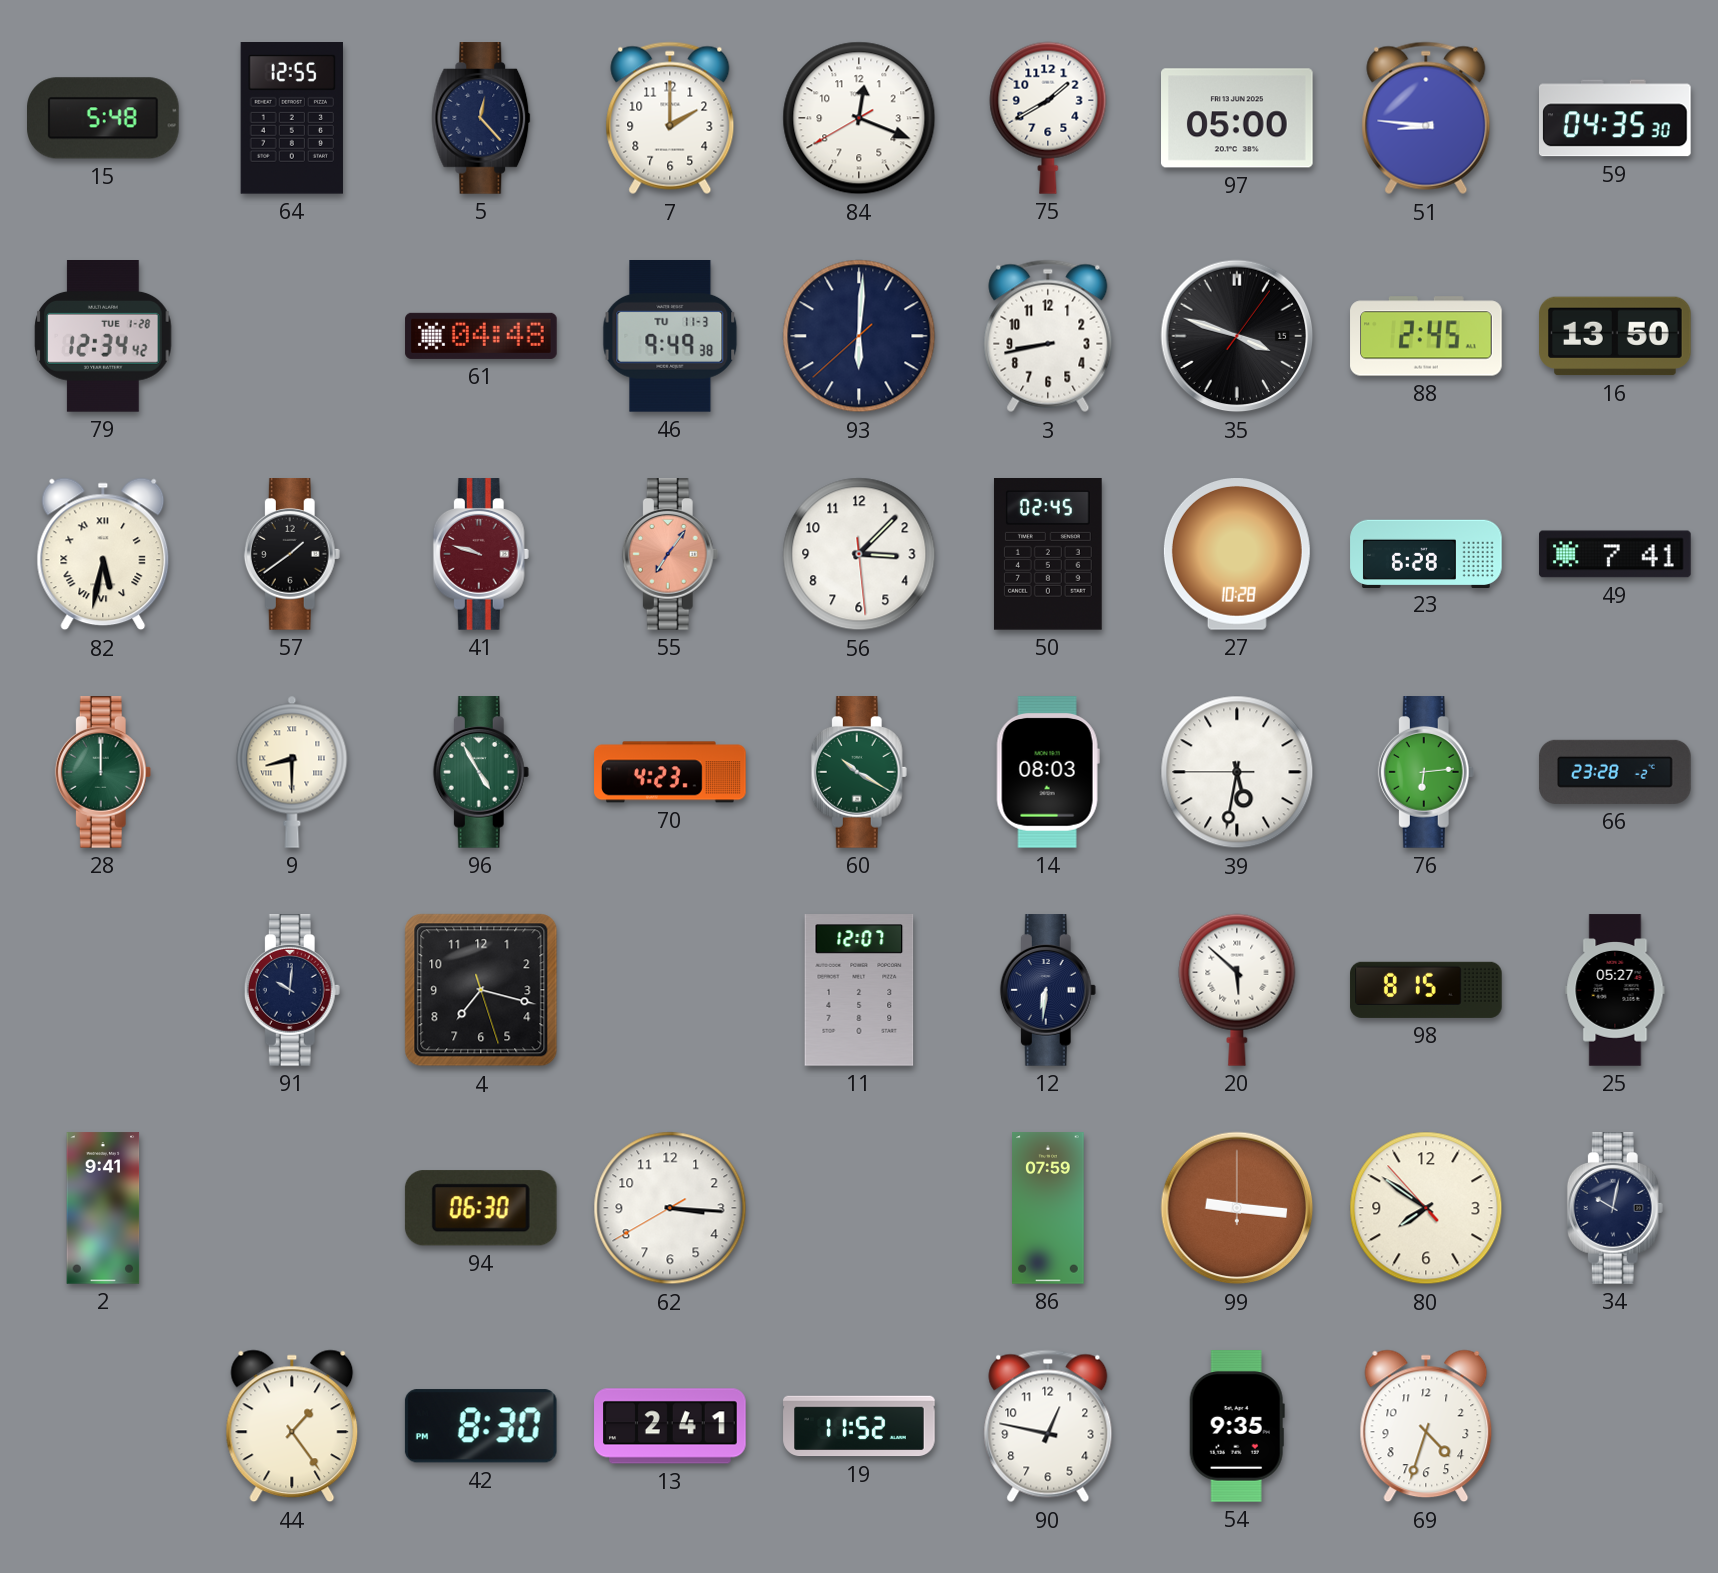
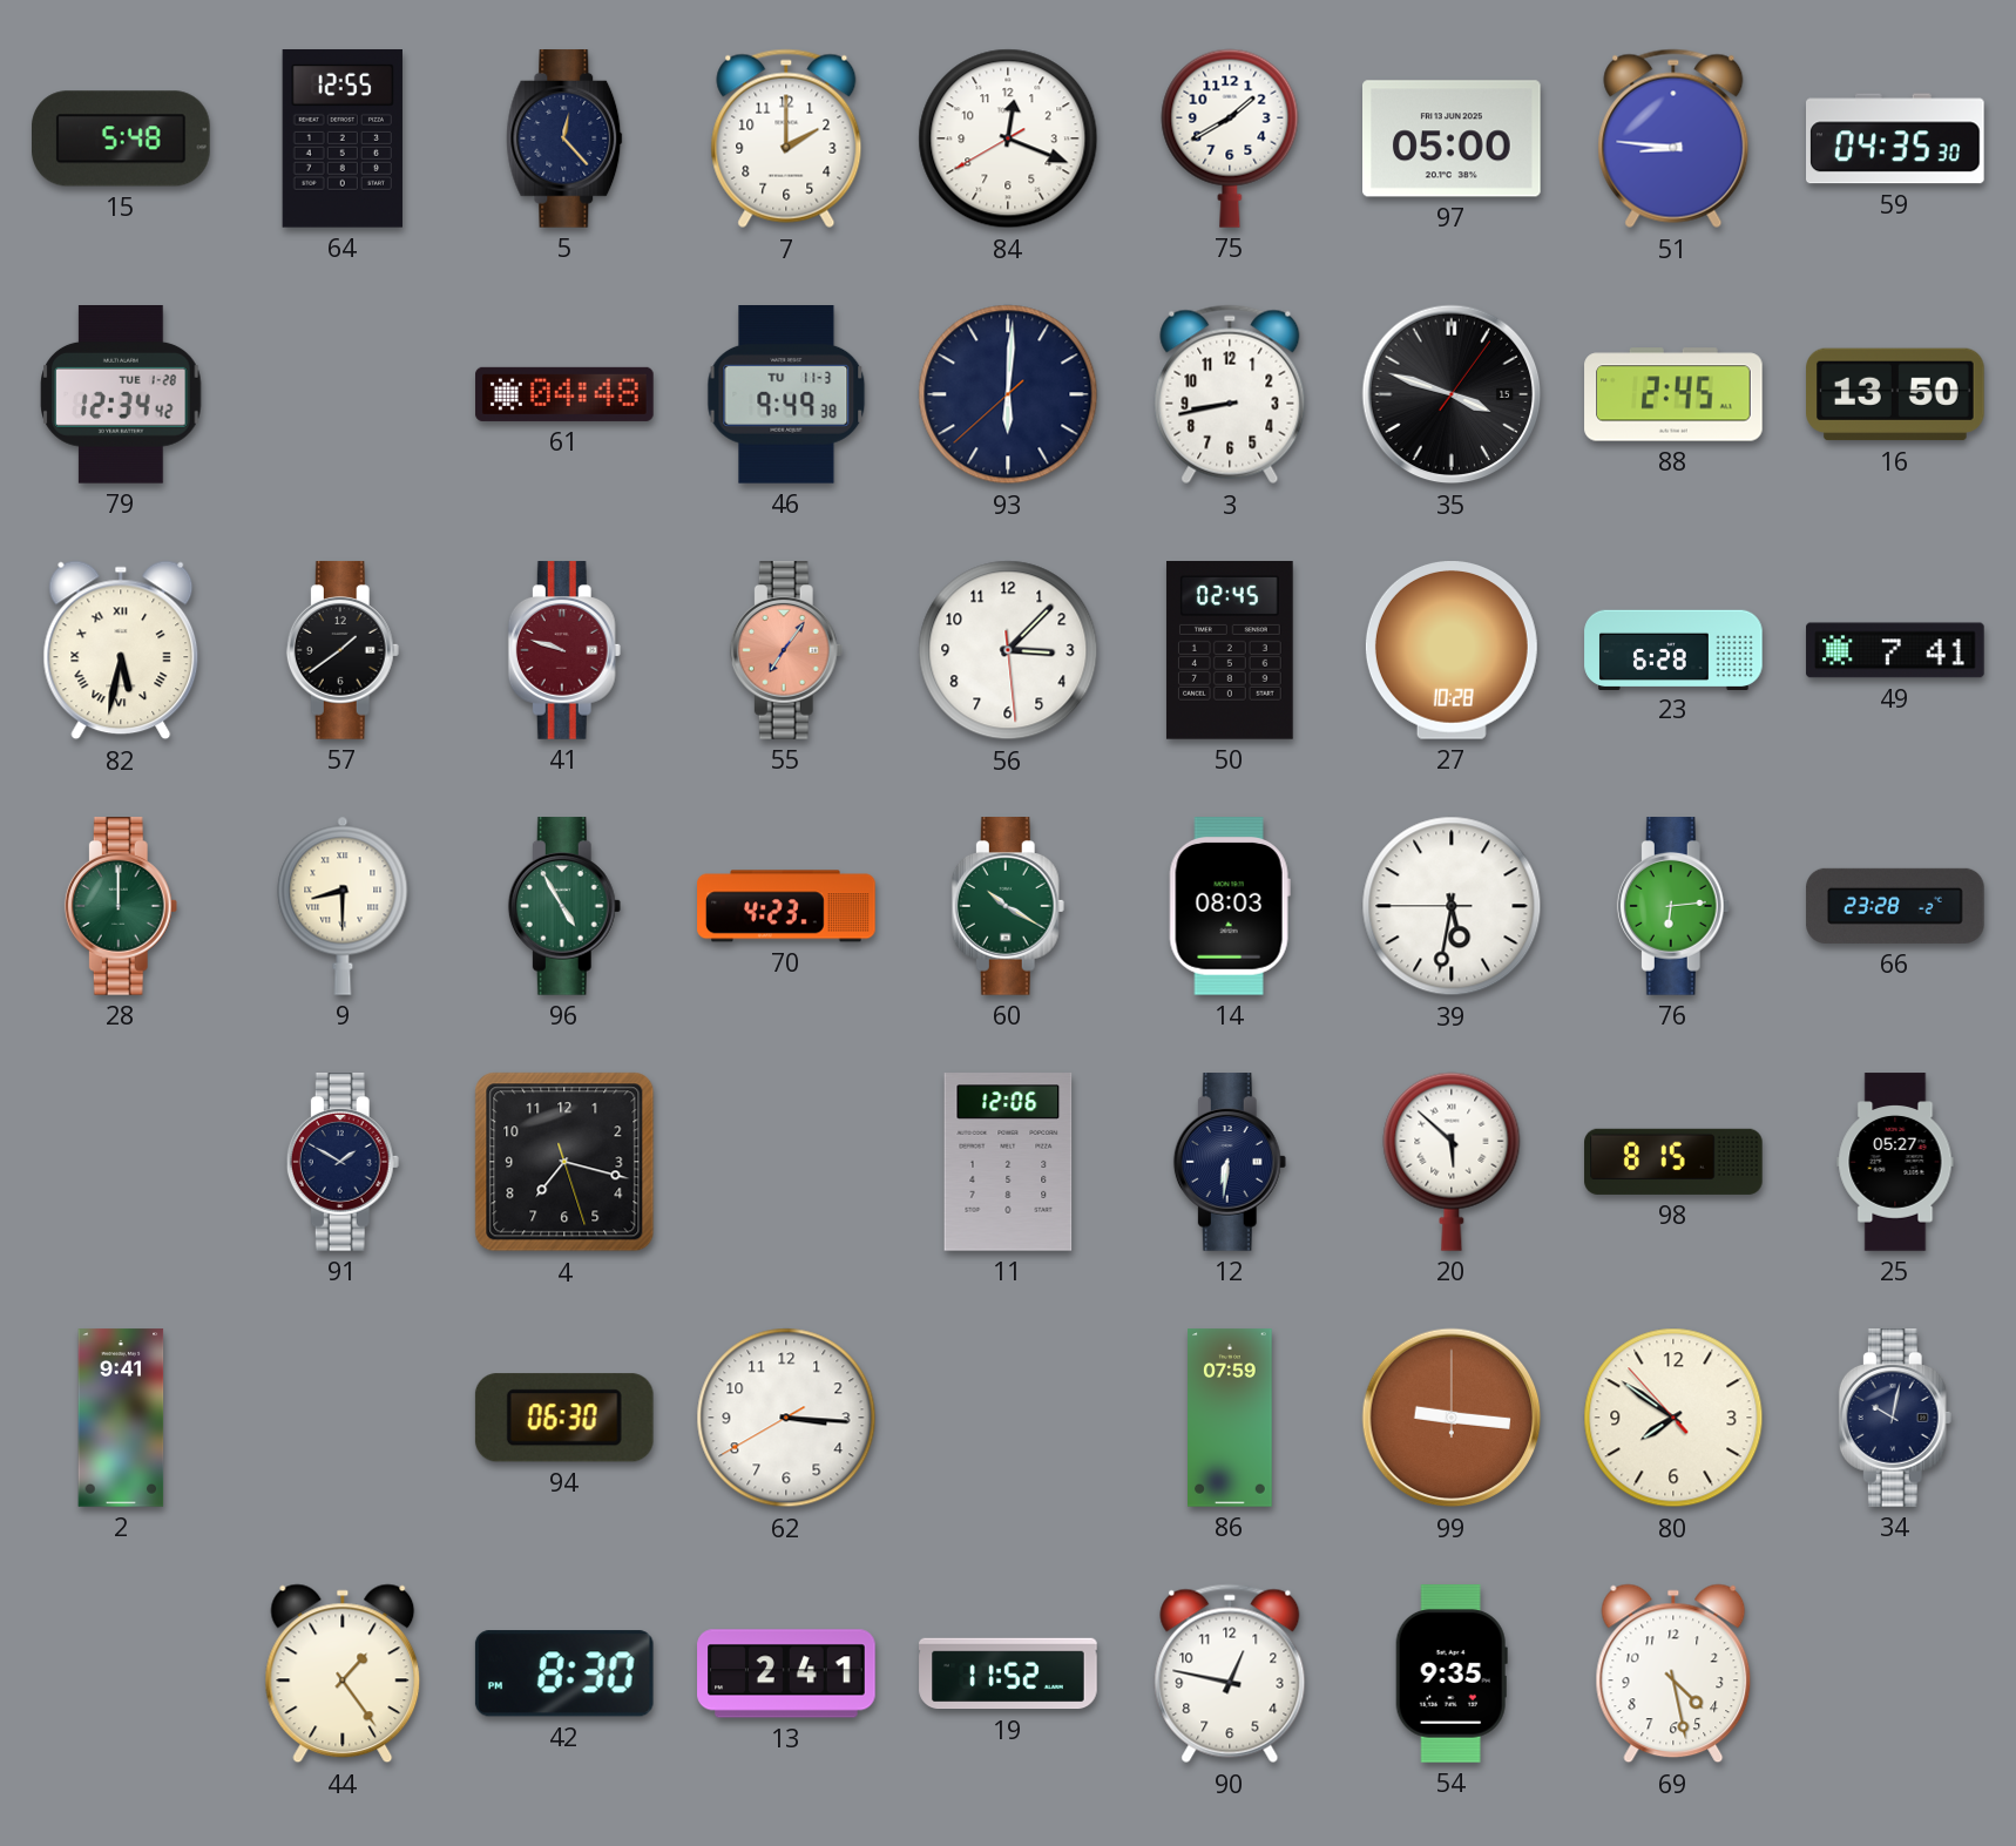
91: 10:01 -> 1:50 (343, 1162)
11: 12:07 -> 12:06 (1008, 1162)
69: 4:33 -> 4:28 (1673, 1673)
